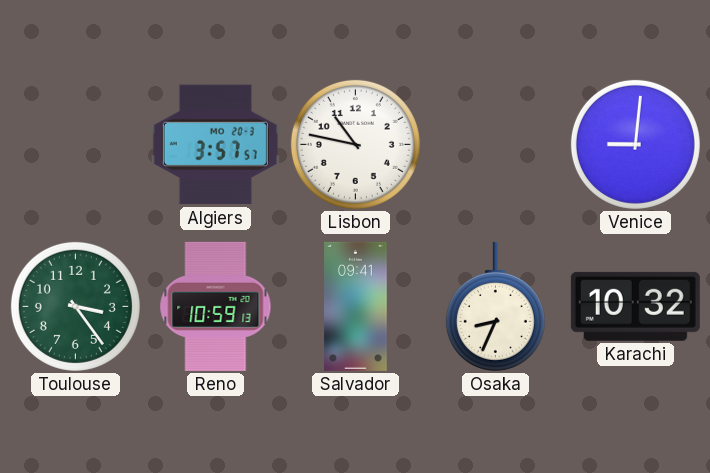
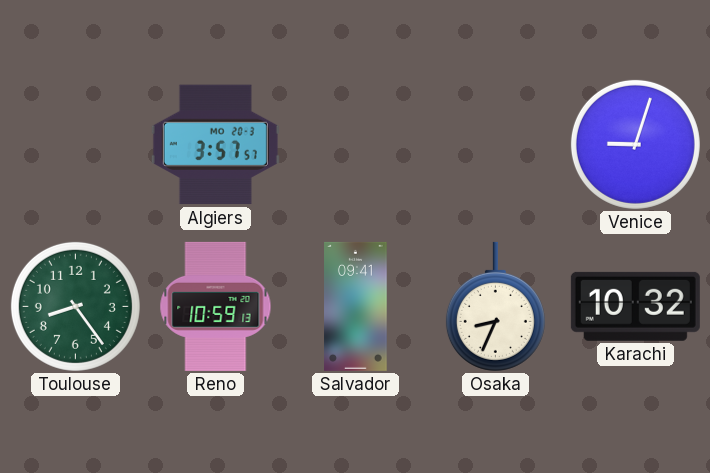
Lisbon: 10:47 -> none (355, 144)
Venice: 9:01 -> 9:03 (635, 144)
Toulouse: 3:24 -> 8:24 (75, 306)
